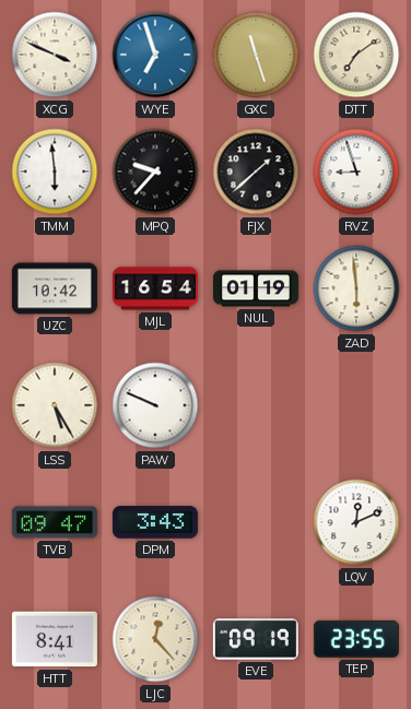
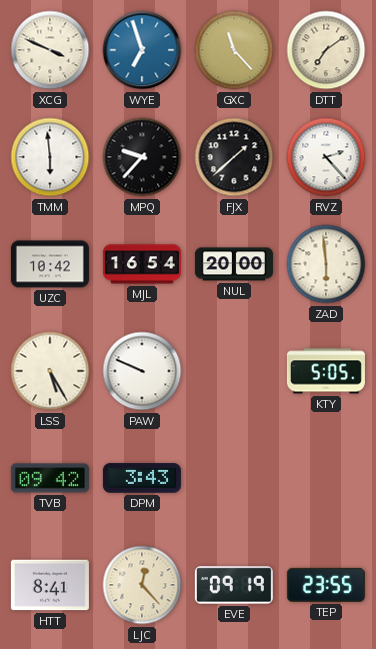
GXC: 11:27 -> 11:23 (234, 50)
RVZ: 8:57 -> 2:23 (326, 157)
NUL: 01:19 -> 20:00 (234, 264)
KTY: none -> 5:05 (326, 371)
TVB: 09:47 -> 09:42 (50, 478)
LQV: 12:11 -> none (356, 522)
